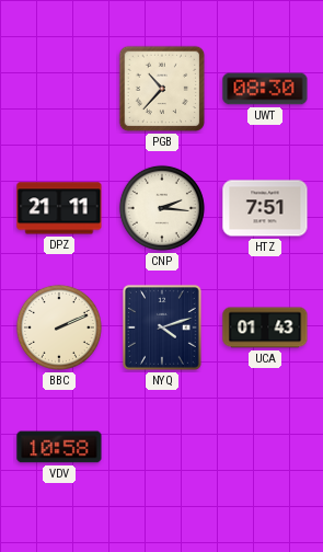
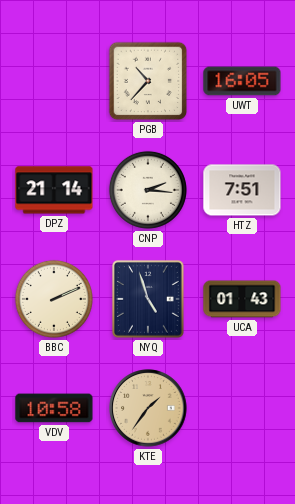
UWT: 08:30 -> 16:05 (242, 81)
DPZ: 21:11 -> 21:14 (54, 190)
NYQ: 4:12 -> 4:57 (148, 299)
KTE: none -> 1:36 (148, 408)
